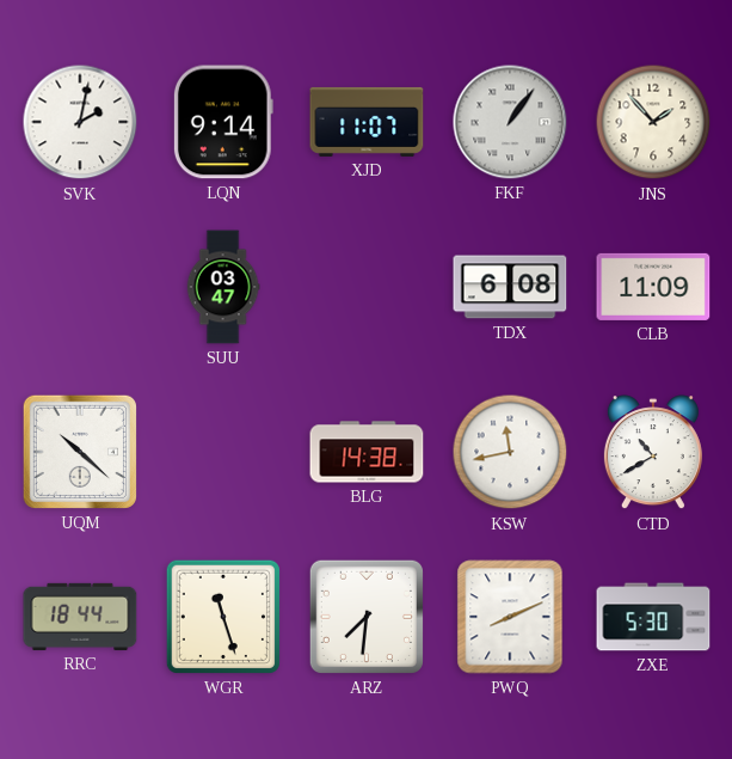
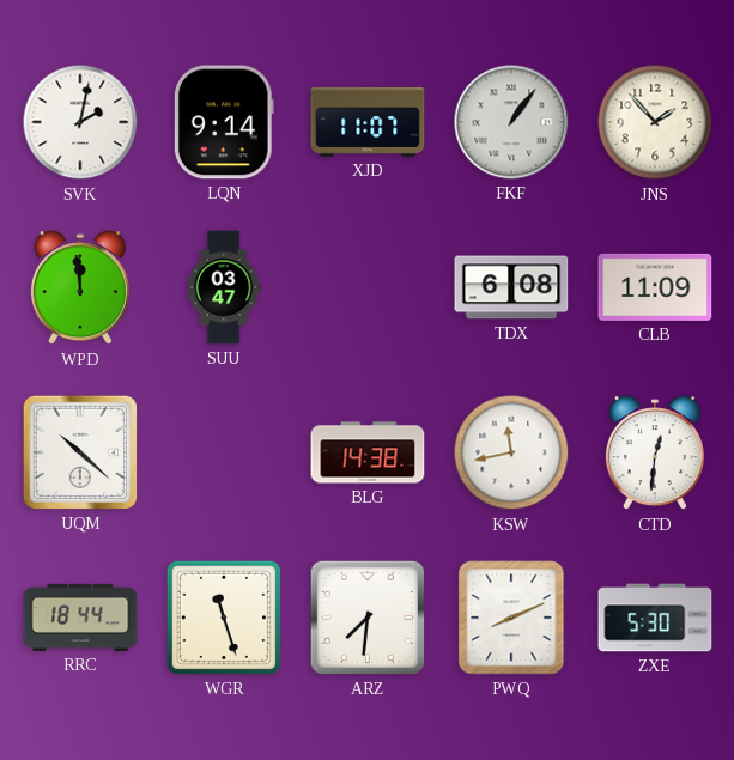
WPD: none -> 11:59 (80, 288)
CTD: 10:40 -> 12:31 (655, 454)
